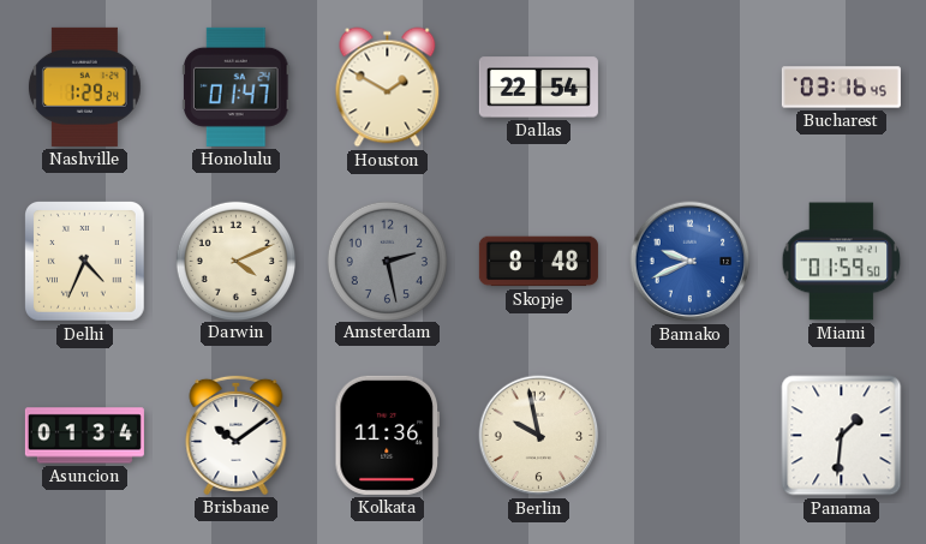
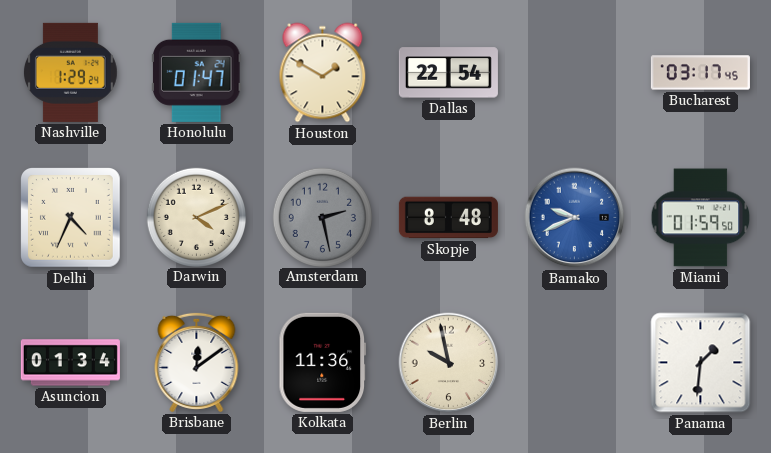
Bucharest: 03:16 -> 03:17 (700, 73)
Brisbane: 10:09 -> 12:09 (197, 362)
